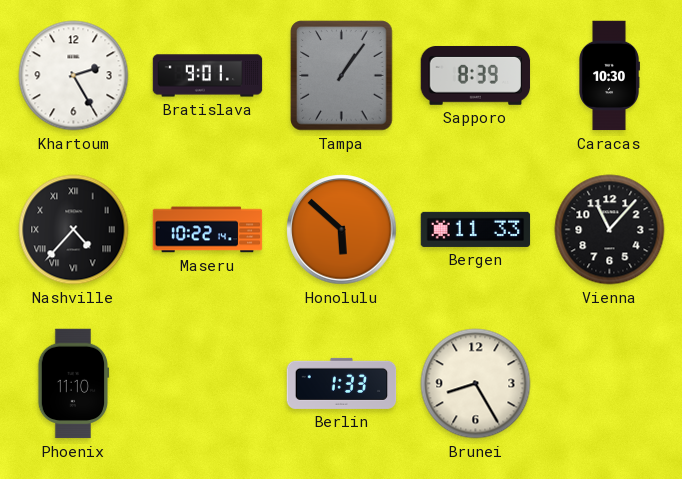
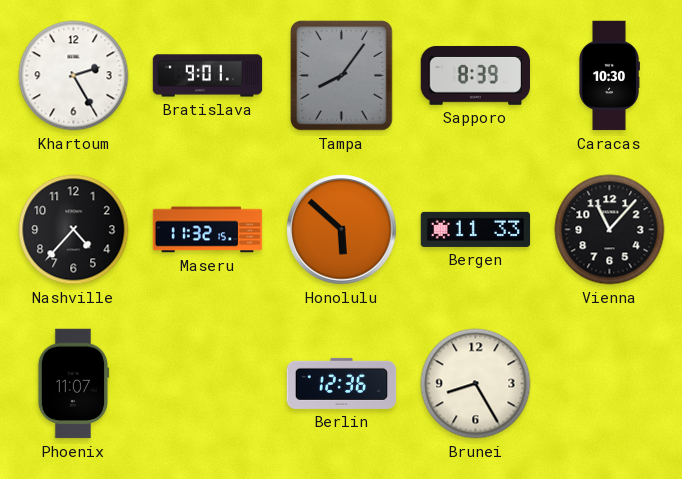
Tampa: 1:06 -> 8:06 (342, 76)
Nashville numerals: Roman -> Arabic (74, 230)
Maseru: 10:22 -> 11:32 (208, 230)
Phoenix: 11:10 -> 11:07 (73, 384)
Berlin: 1:33 -> 12:36 (342, 383)
